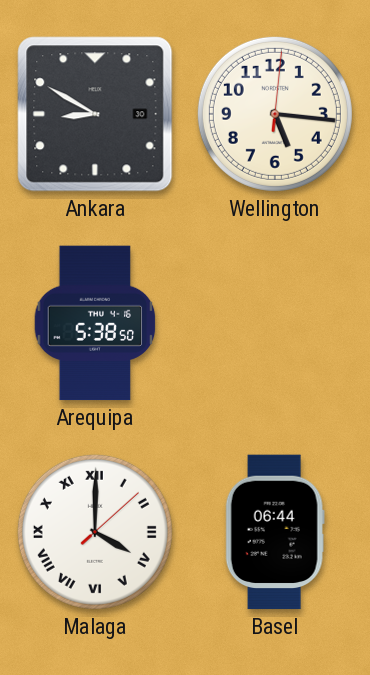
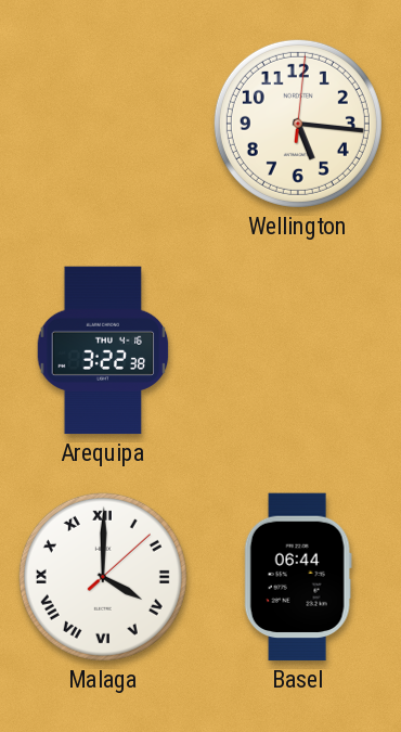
Ankara: 8:50 -> none (95, 114)
Arequipa: 5:38 -> 3:22 (103, 350)
